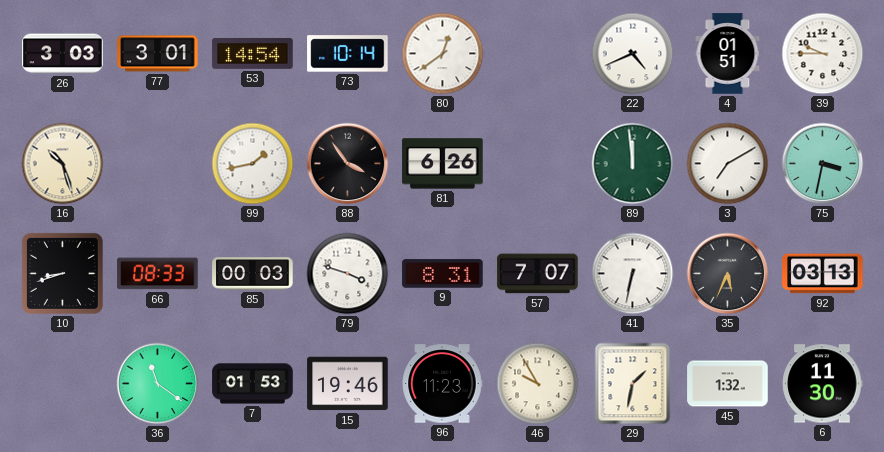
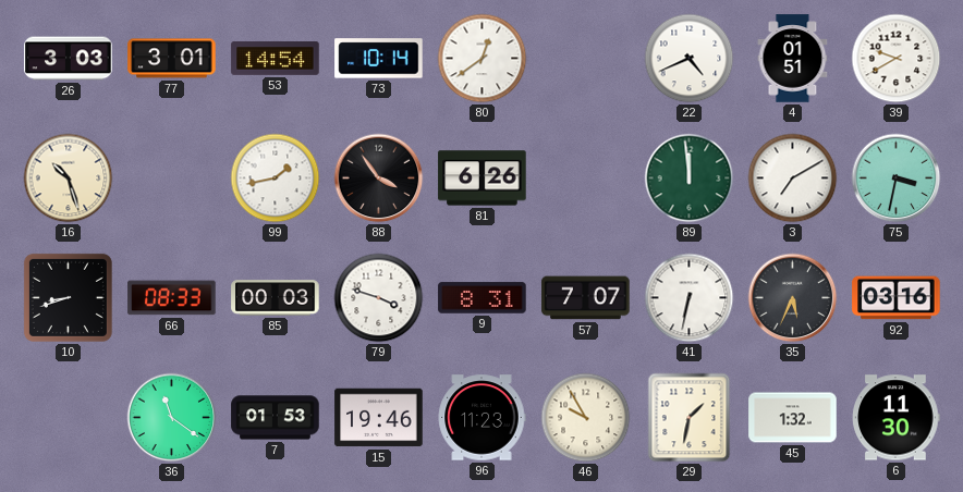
39: 9:45 -> 9:40 (897, 59)
92: 03:13 -> 03:16 (897, 298)
